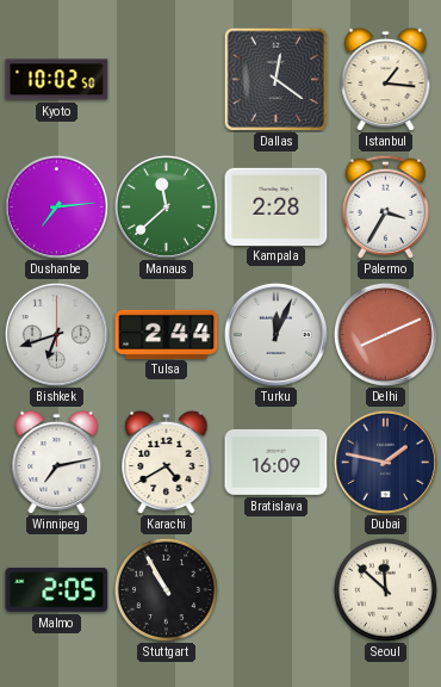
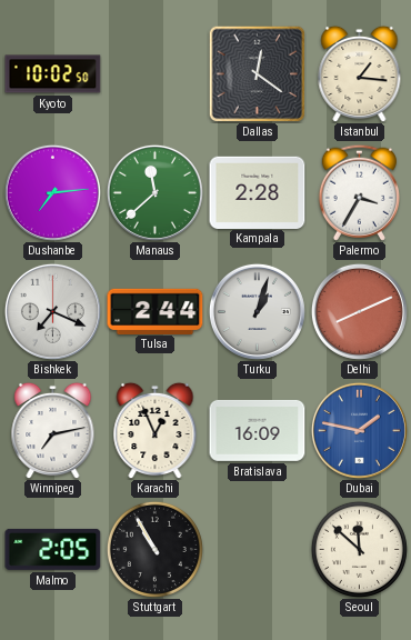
Bishkek: 6:42 -> 7:19 (52, 311)
Turku: 12:04 -> 1:03 (257, 311)
Karachi: 4:40 -> 12:56 (156, 430)
Dubai dial: navy -> blue (359, 430)
